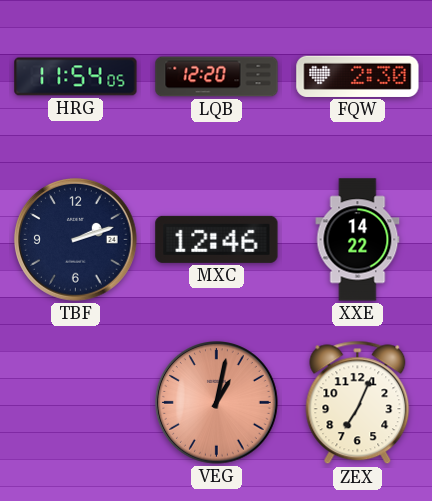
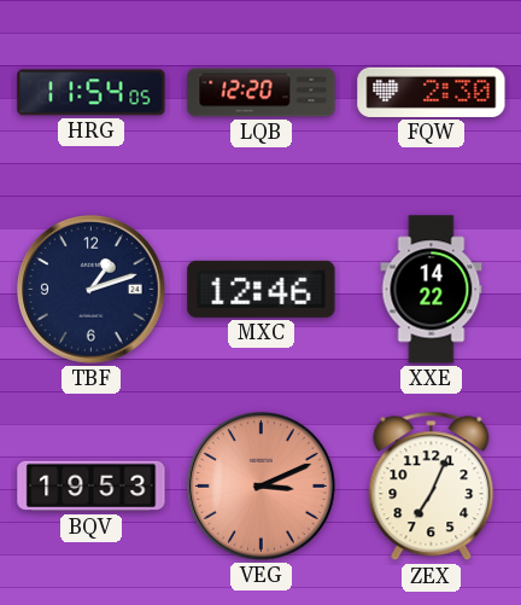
TBF: 2:12 -> 1:12 (92, 290)
BQV: none -> 19:53 (92, 487)
VEG: 1:02 -> 3:11 (262, 487)
